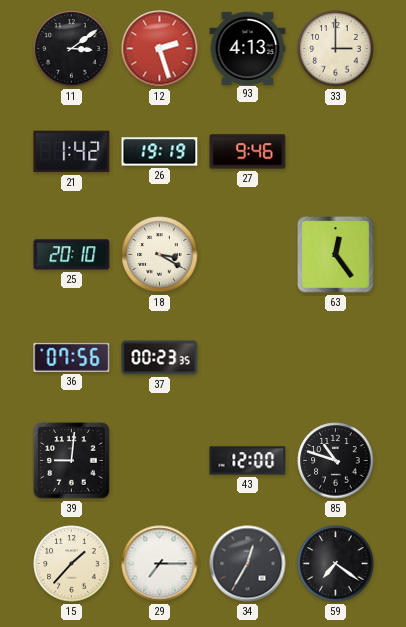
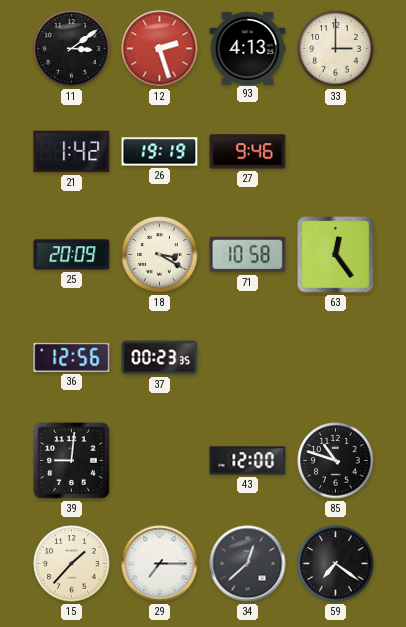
25: 20:10 -> 20:09 (72, 255)
71: none -> 10:58 (248, 255)
36: 07:56 -> 12:56 (72, 357)
34: 12:35 -> 12:38 (248, 564)
